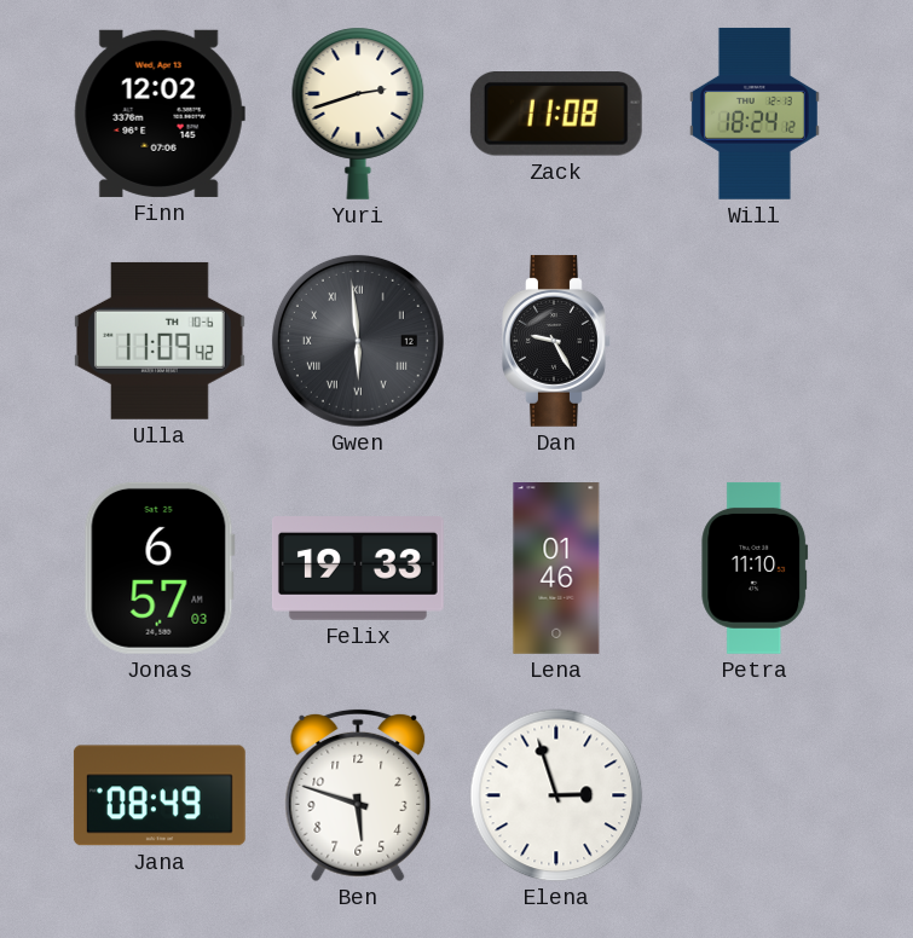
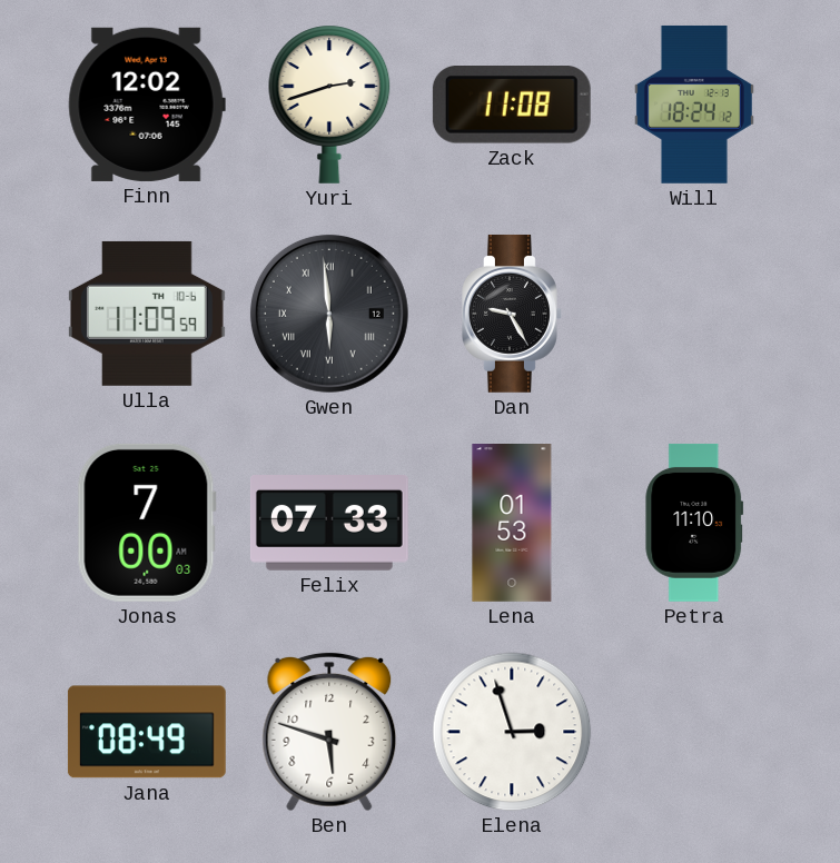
Ulla: 11:09:42 -> 11:09:59 (147, 314)
Jonas: 6:57 -> 7:00 (147, 523)
Felix: 19:33 -> 07:33 (329, 524)
Lena: 01:46 -> 01:53 (512, 524)
